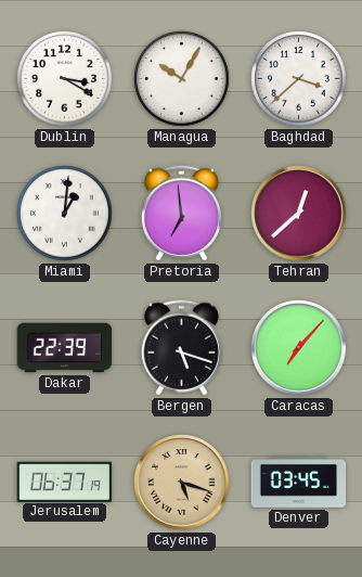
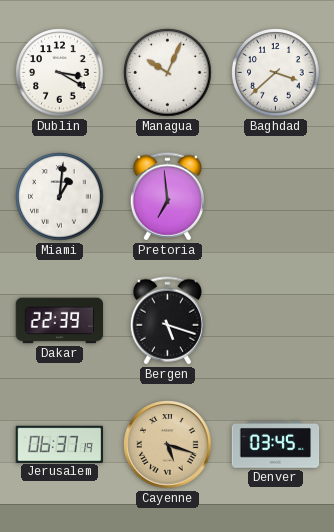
Managua: 10:05 -> 10:04 (168, 73)
Tehran: 12:38 -> none (299, 214)
Caracas: 7:07 -> none (299, 348)
